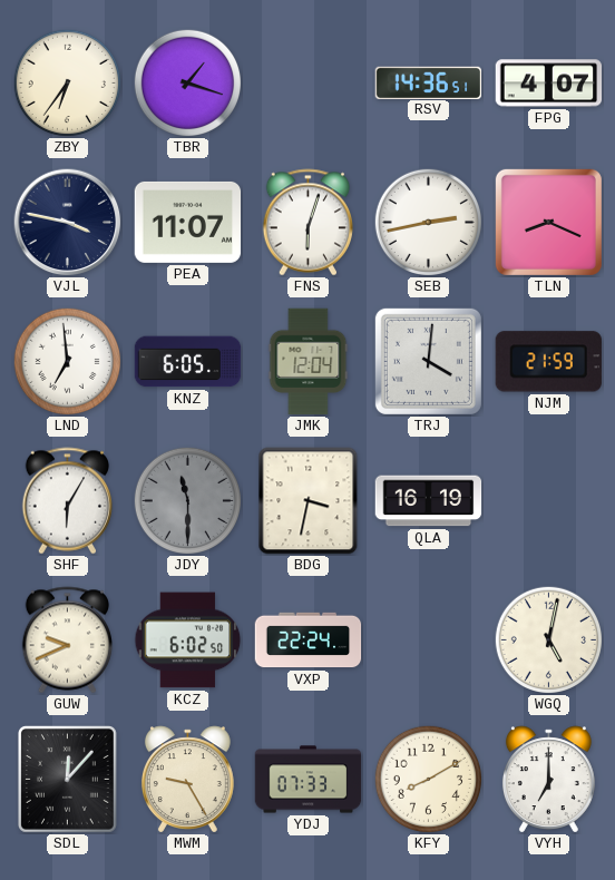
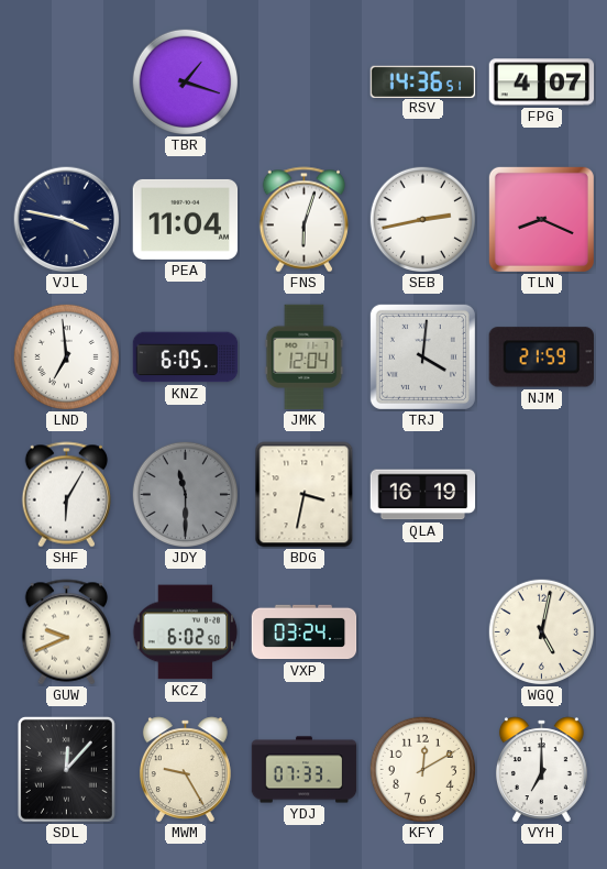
ZBY: 6:36 -> none (67, 82)
PEA: 11:07 -> 11:04 (186, 219)
VXP: 22:24 -> 03:24 (305, 632)
KFY: 8:10 -> 12:10 (422, 769)
